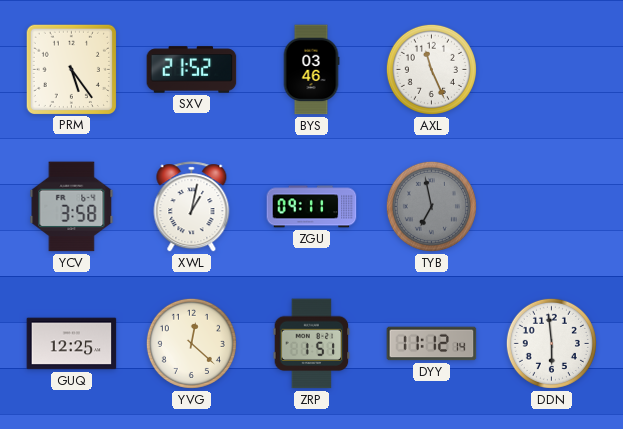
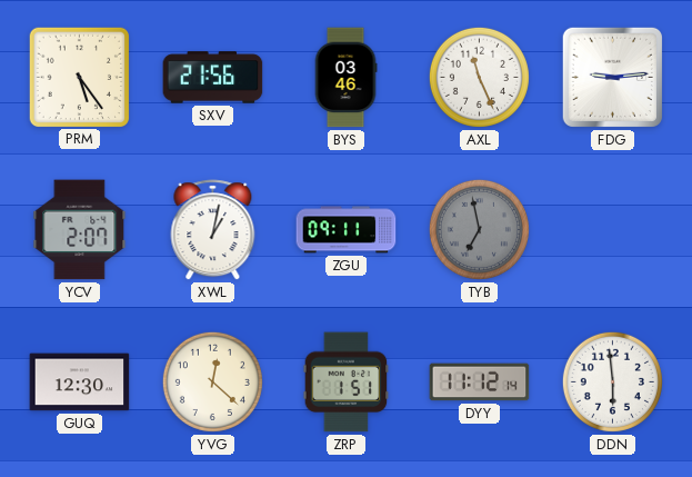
SXV: 21:52 -> 21:56 (213, 78)
FDG: none -> 9:14 (612, 77)
YCV: 3:58 -> 2:07 (80, 230)
GUQ: 12:25 -> 12:30 (80, 382)
